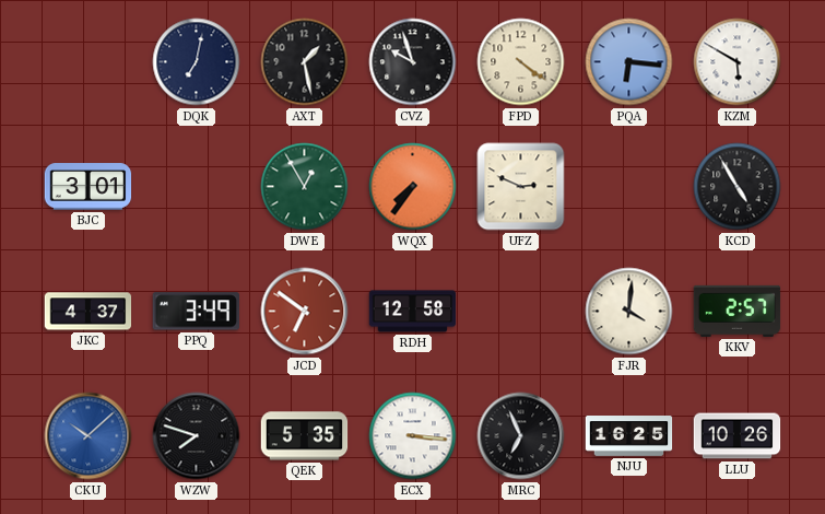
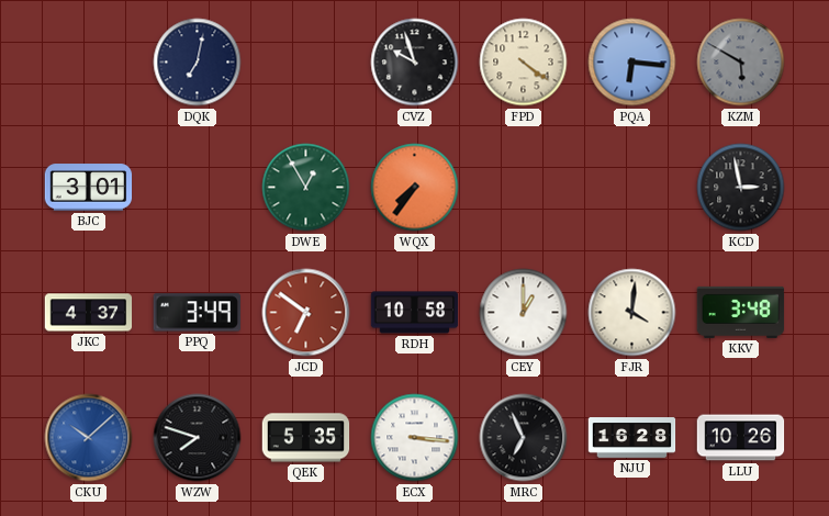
AXT: 1:28 -> none (305, 62)
KZM dial: white -> grey (741, 63)
UFZ: 2:49 -> none (521, 187)
KCD: 4:55 -> 2:58 (741, 188)
RDH: 12:58 -> 10:58 (415, 313)
CEY: none -> 1:00 (524, 313)
KKV: 2:57 -> 3:48 (741, 312)
NJU: 16:25 -> 16:28 (632, 438)
